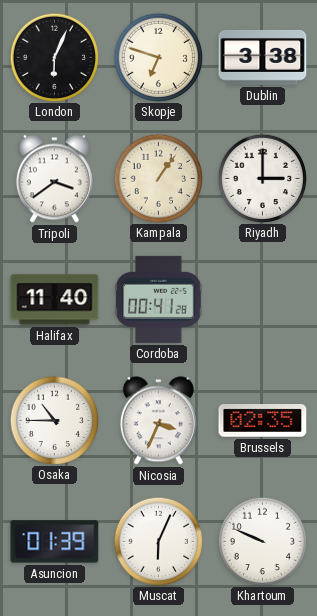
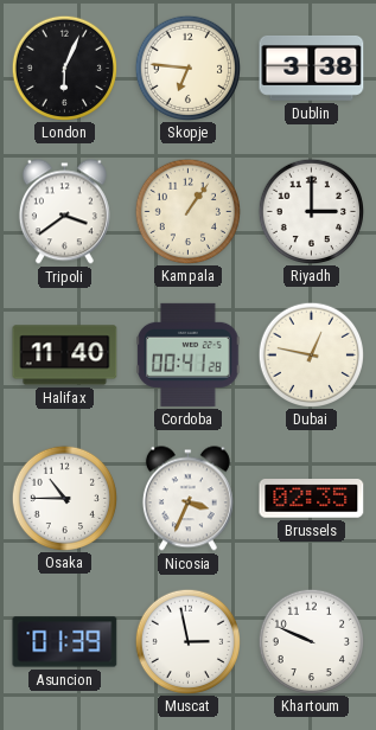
Skopje: 6:48 -> 6:46 (187, 68)
Dubai: none -> 12:47 (311, 354)
Muscat: 6:04 -> 2:58 (187, 641)
